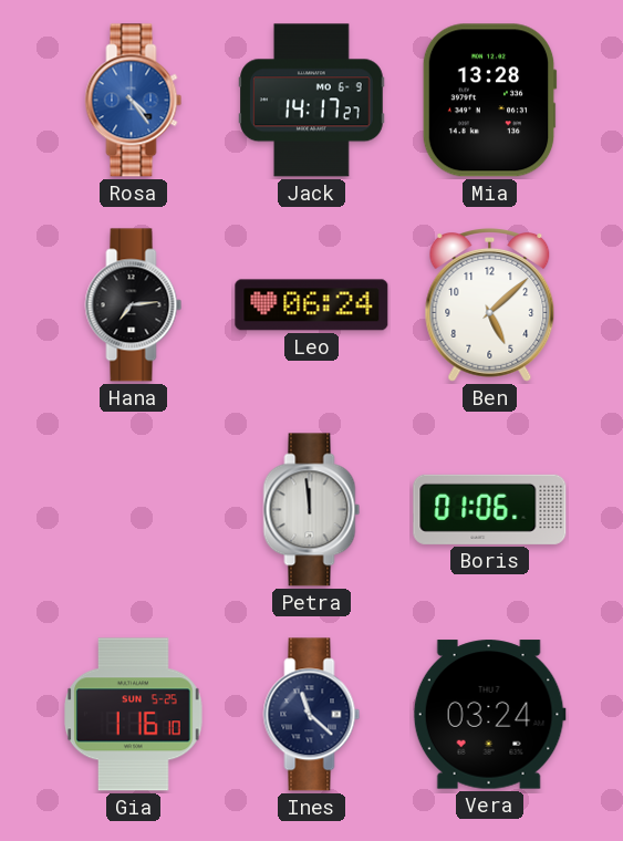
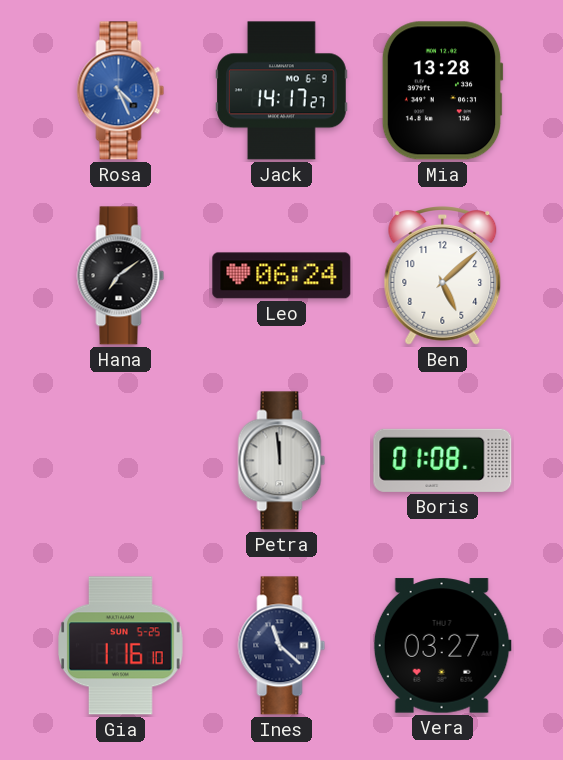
Rosa: 4:24 -> 4:26 (121, 91)
Hana: 7:14 -> 7:09 (121, 276)
Boris: 01:06 -> 01:08 (443, 460)
Vera: 03:24 -> 03:27 (442, 646)
